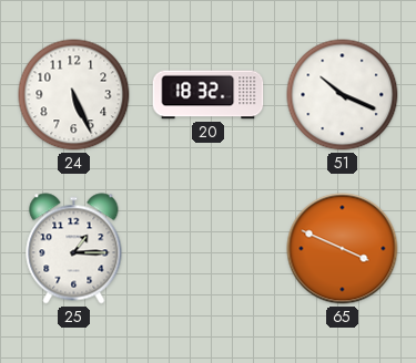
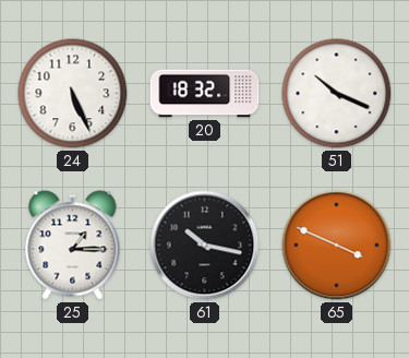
61: none -> 10:17 (205, 246)
